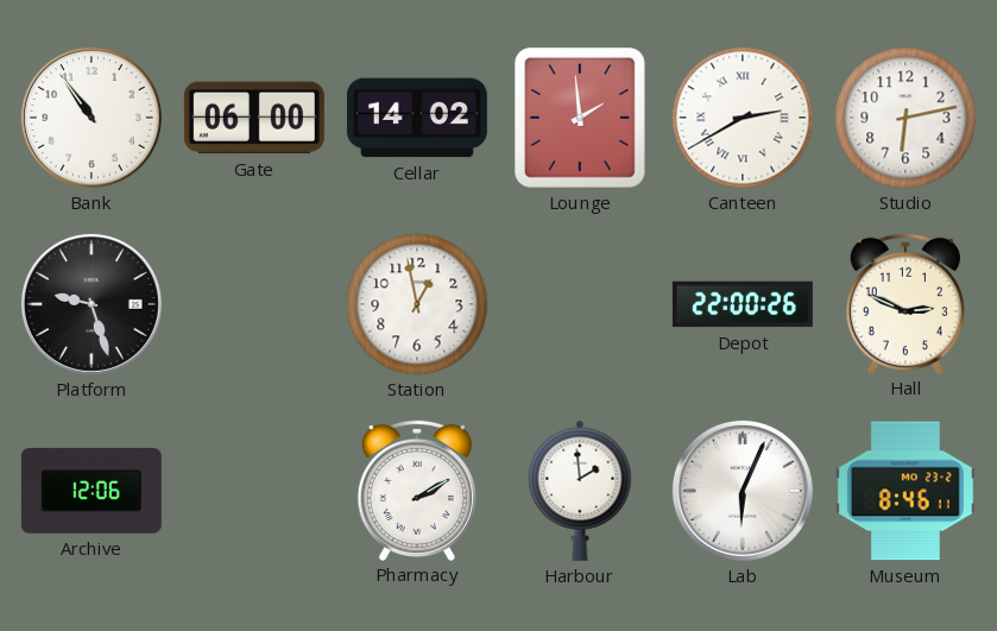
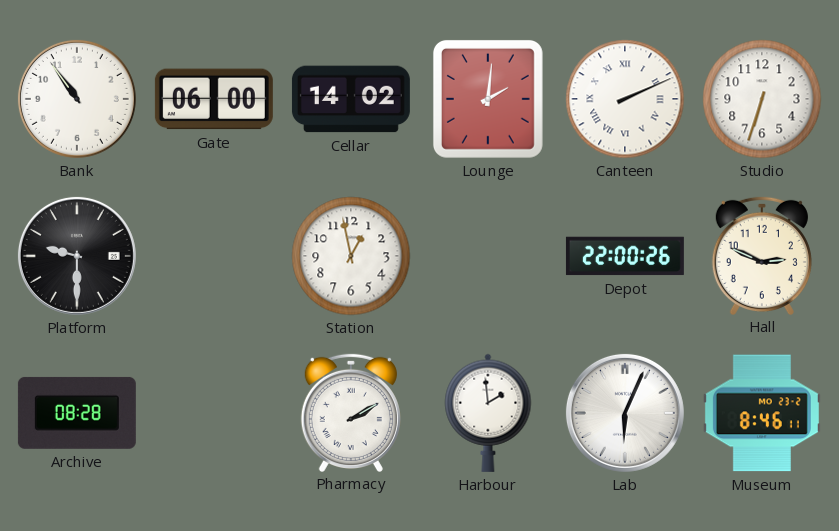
Lounge: 1:59 -> 2:01 (488, 99)
Canteen: 2:40 -> 2:11 (625, 99)
Studio: 6:13 -> 6:33 (762, 99)
Platform: 9:27 -> 9:30 (77, 256)
Archive: 12:06 -> 08:28 (77, 413)
